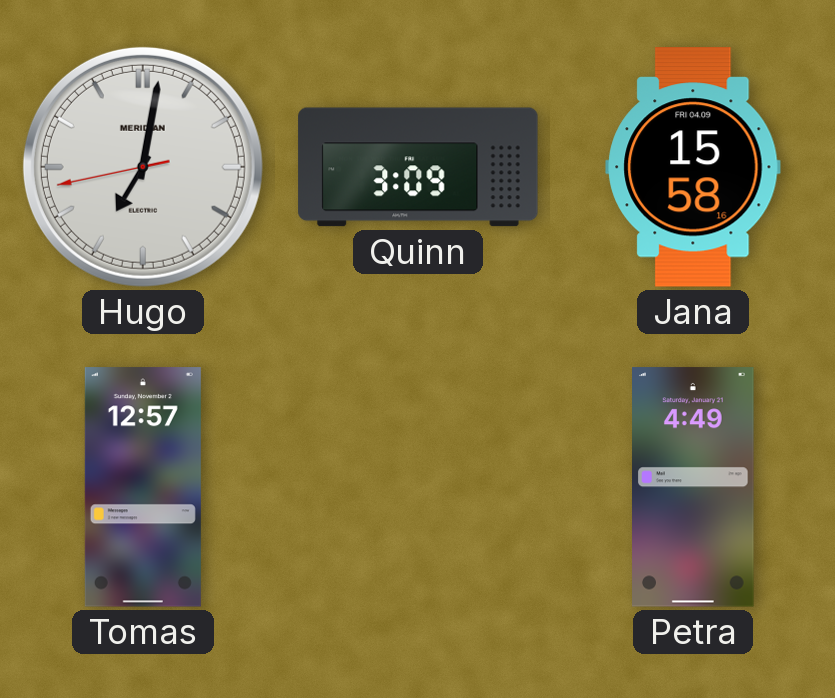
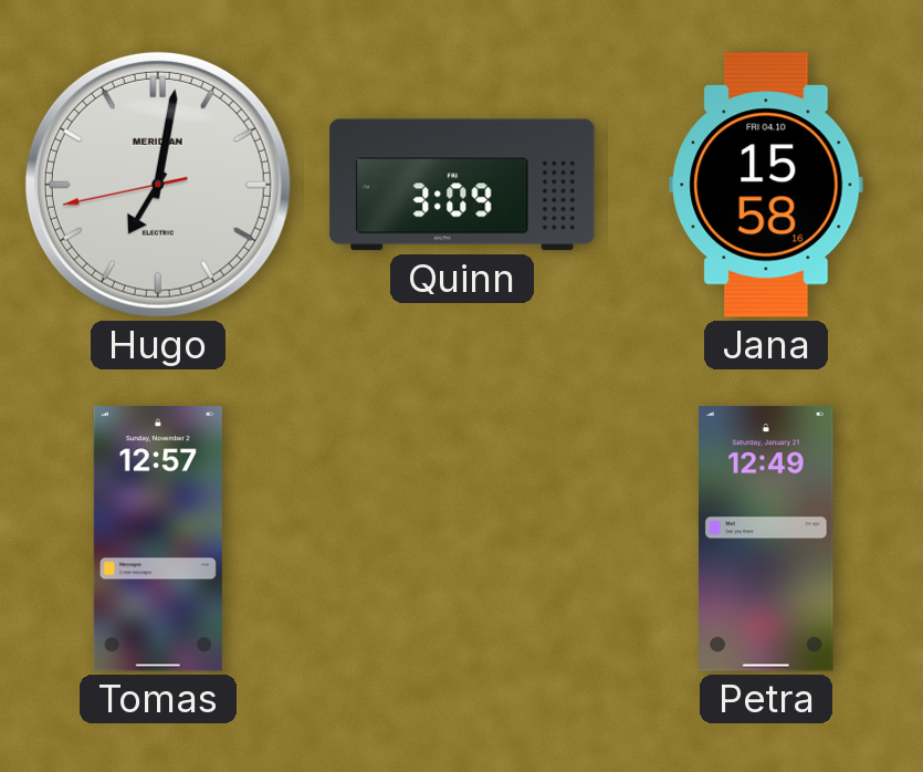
Jana date: FRI 04.09 -> FRI 04.10 (766, 185)
Petra: 4:49 -> 12:49 (766, 539)
